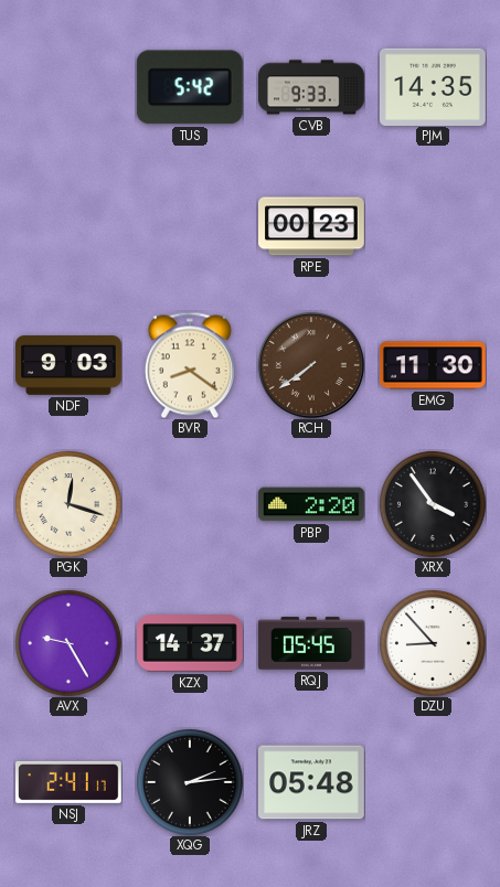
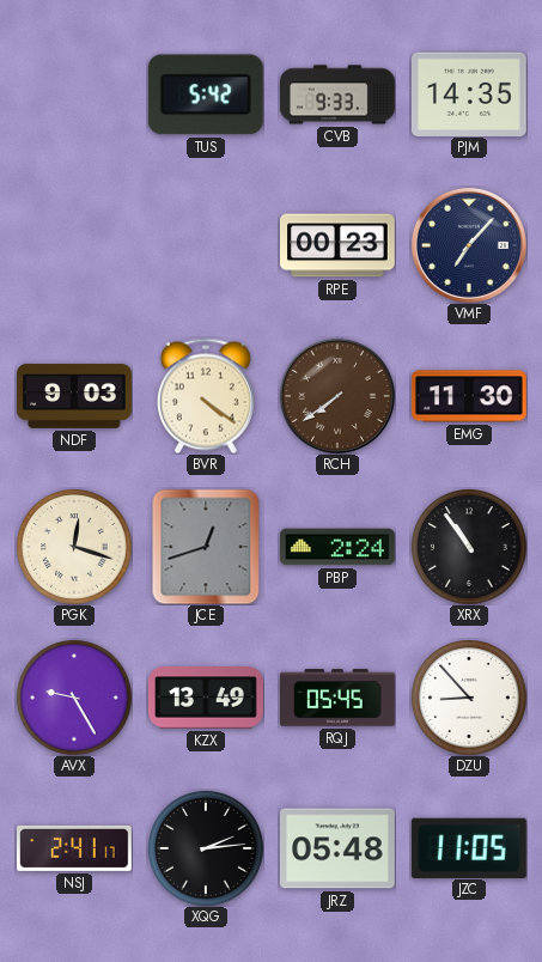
VMF: none -> 7:07 (469, 245)
BVR: 8:21 -> 4:21 (206, 396)
JCE: none -> 12:42 (206, 547)
PBP: 2:20 -> 2:24 (337, 547)
XRX: 3:54 -> 10:54 (469, 547)
KZX: 14:37 -> 13:49 (207, 698)
JZC: none -> 11:05 (469, 847)
